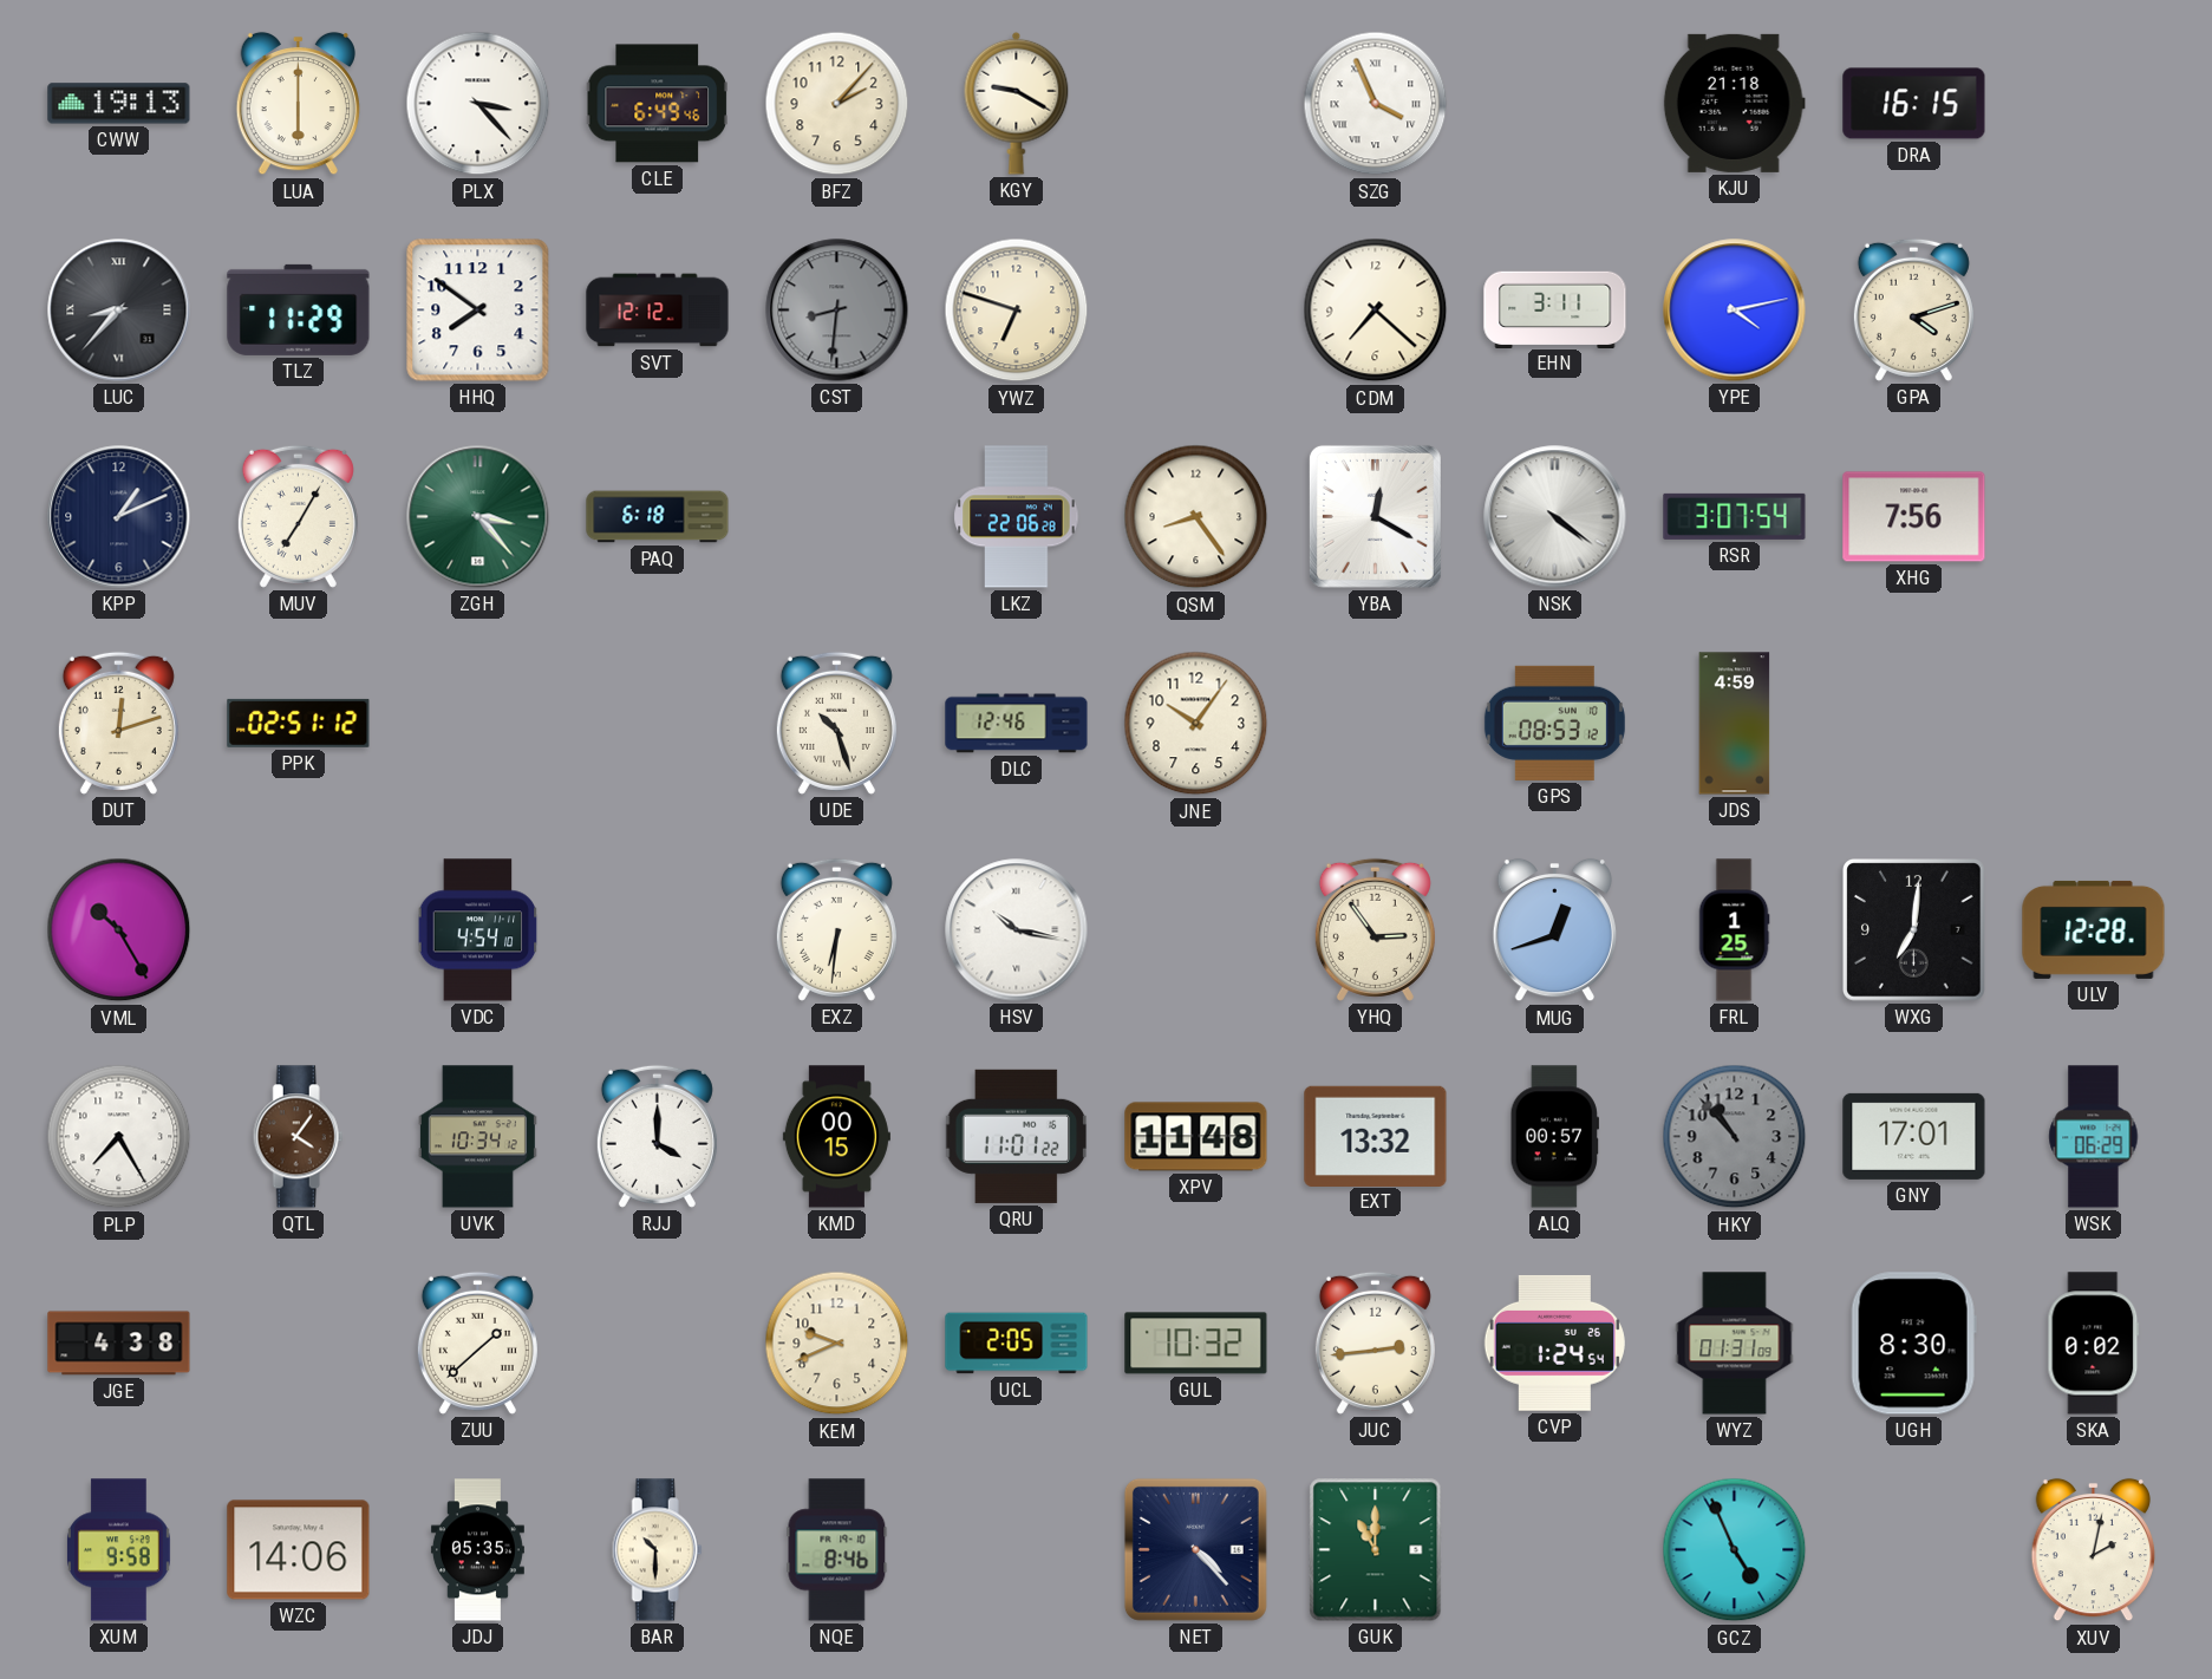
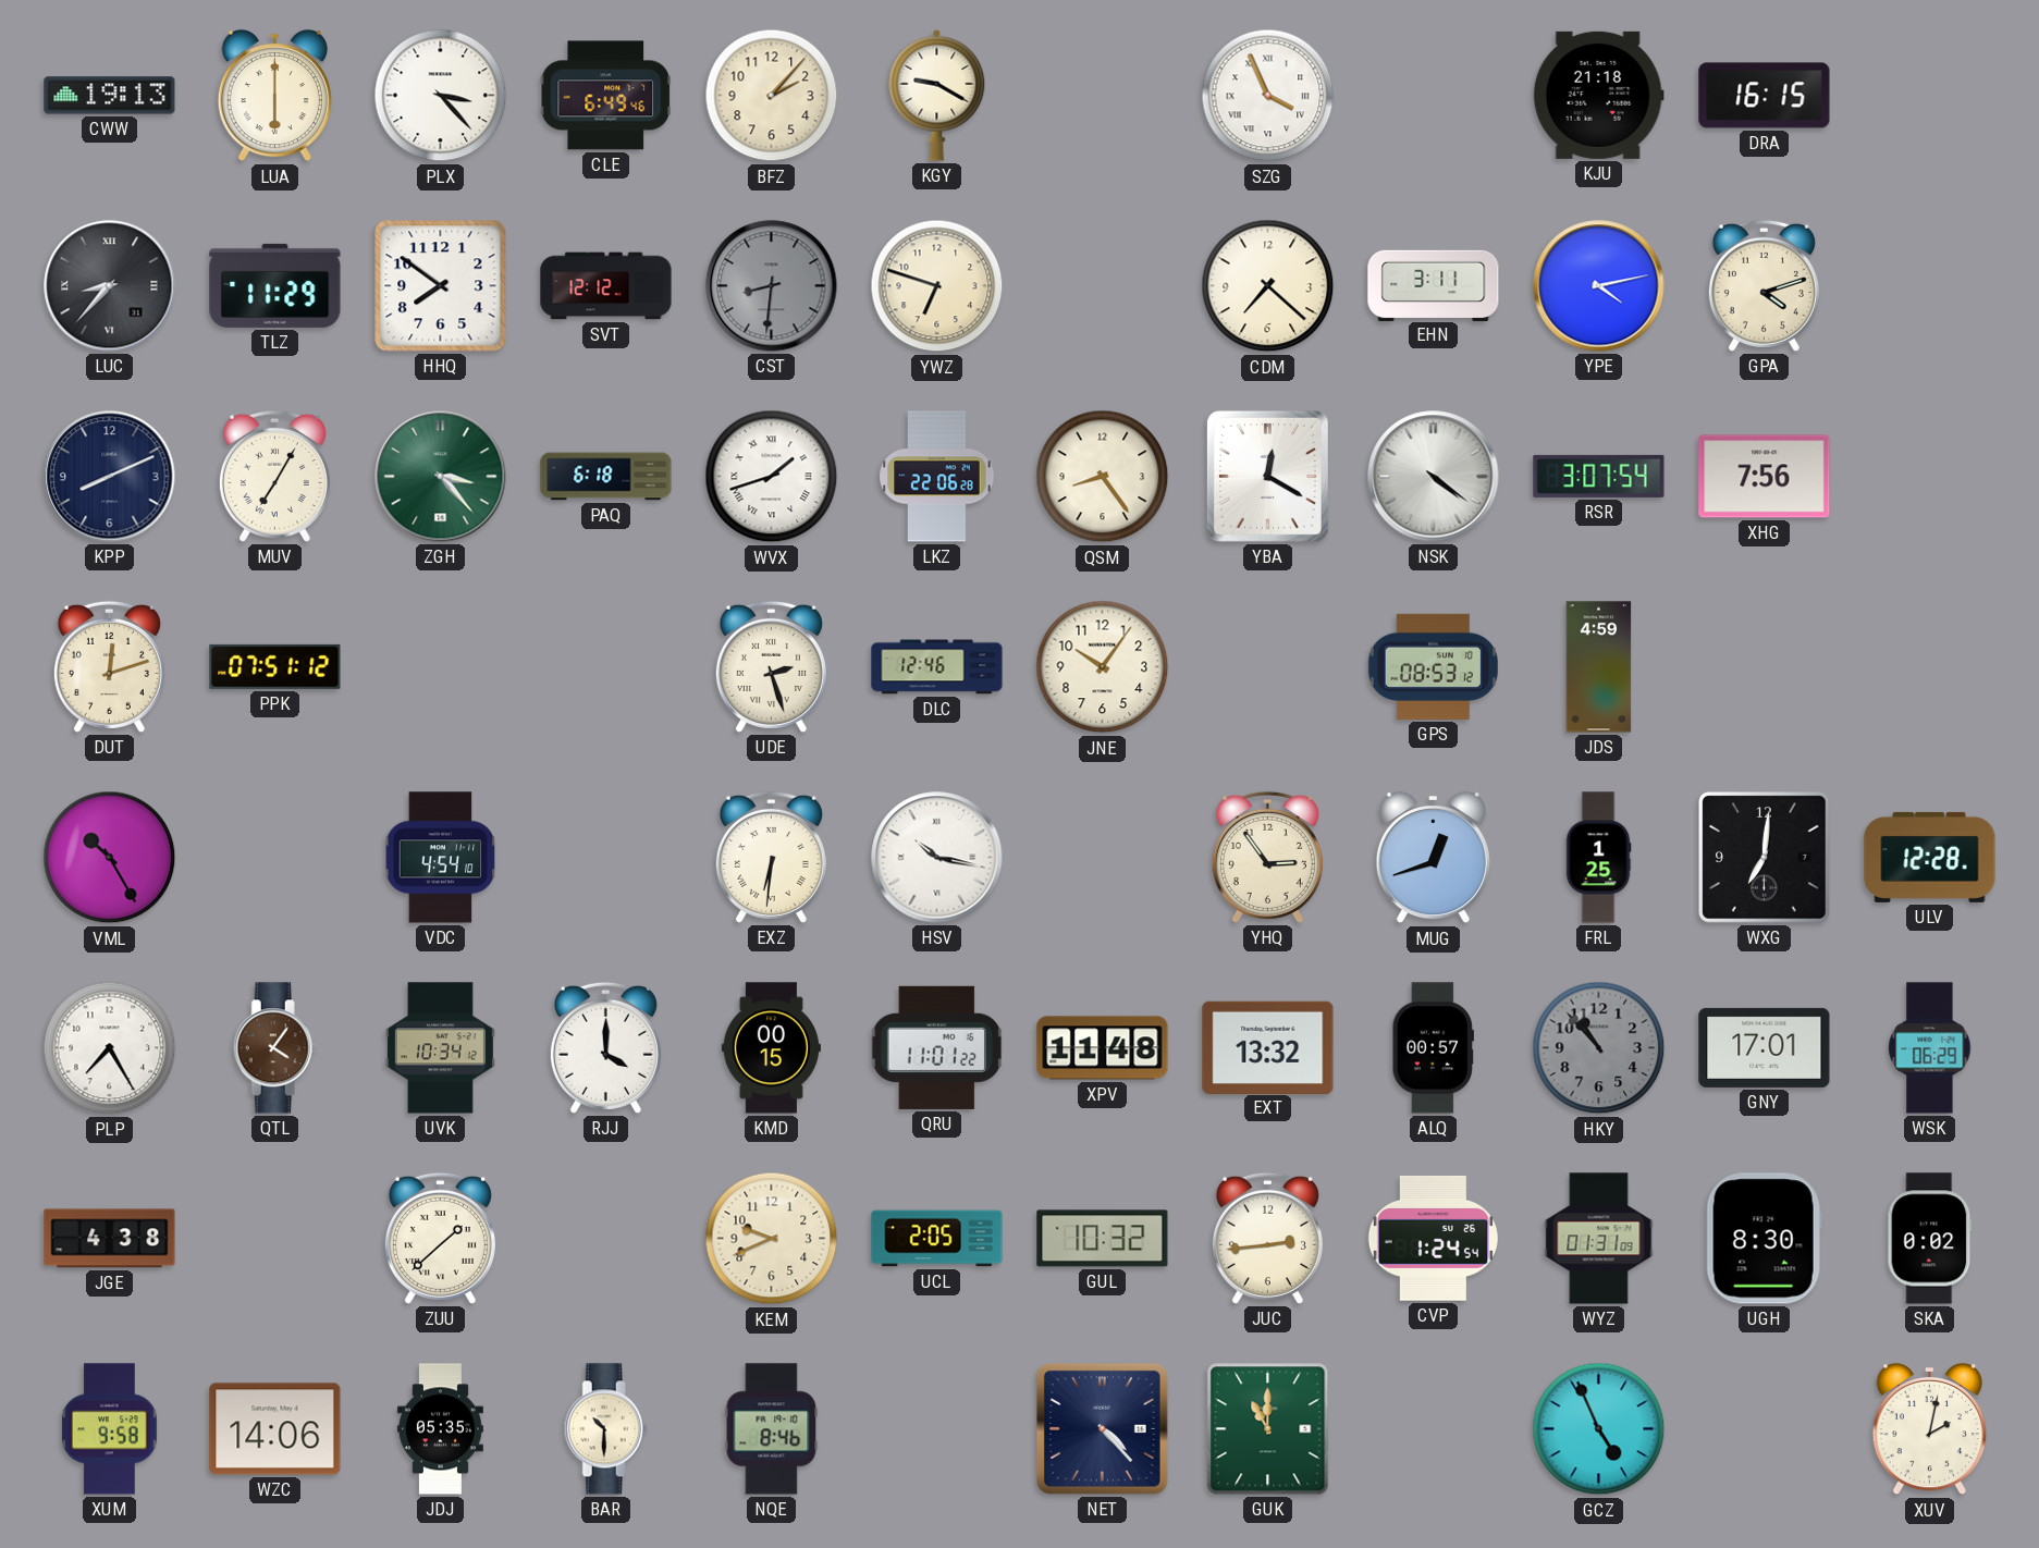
KPP: 1:11 -> 8:11 (110, 477)
WVX: none -> 1:42 (772, 477)
PPK: 02:51 -> 07:51 (275, 666)
UDE: 10:27 -> 2:27 (771, 666)
